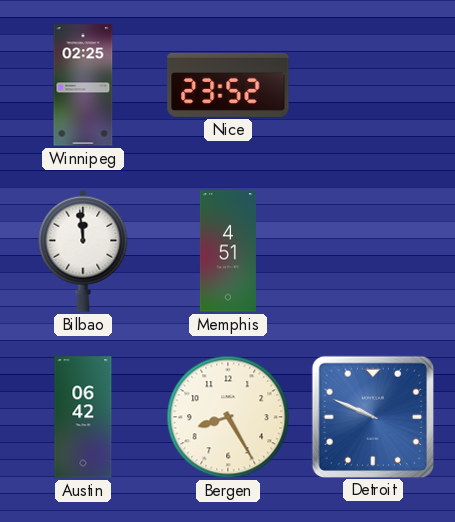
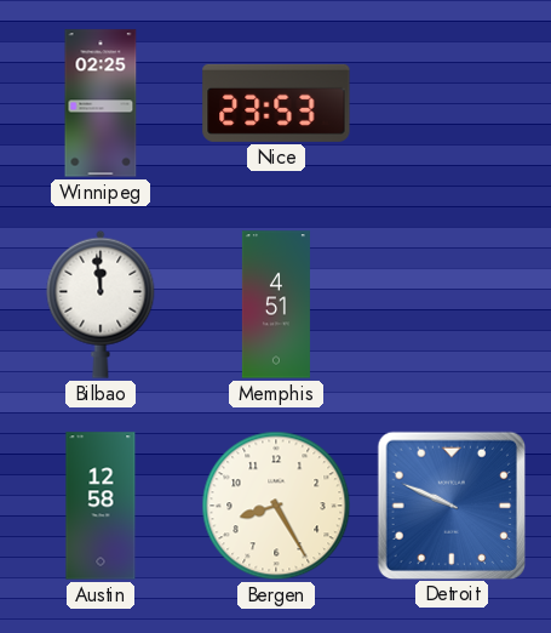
Nice: 23:52 -> 23:53 (276, 103)
Austin: 06:42 -> 12:58 (101, 506)
